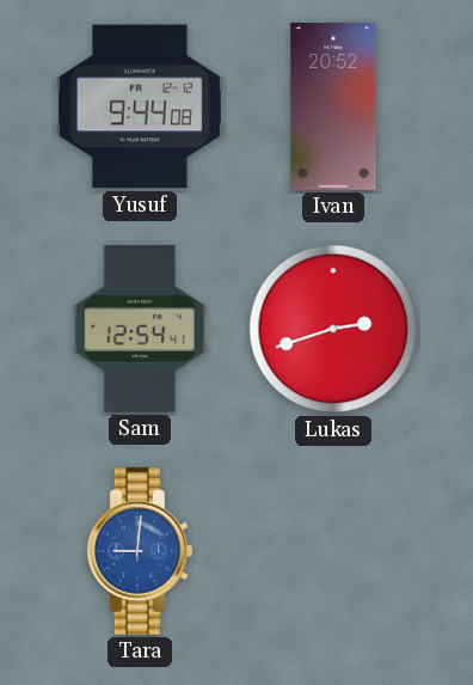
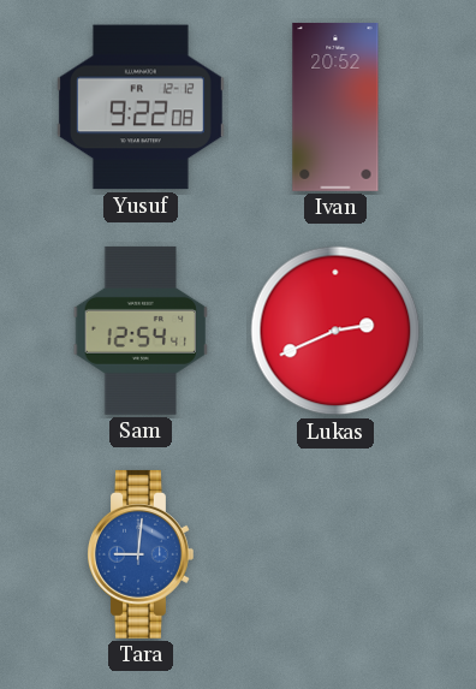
Yusuf: 9:44 -> 9:22 (141, 107)
Lukas: 2:42 -> 2:41 (335, 331)
